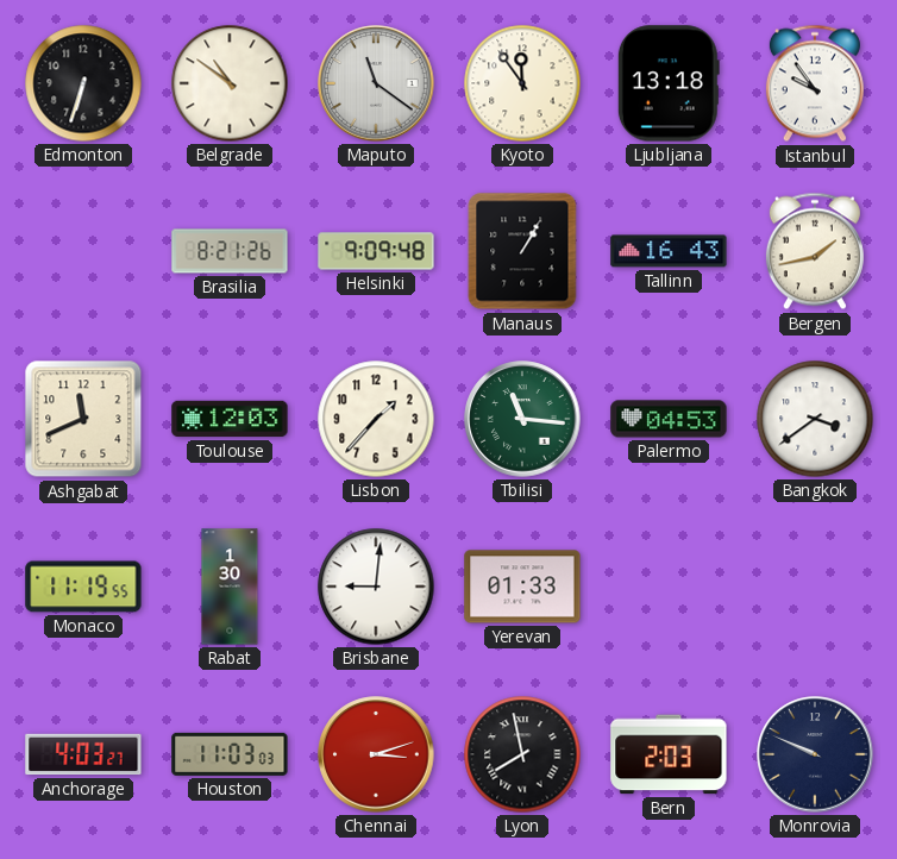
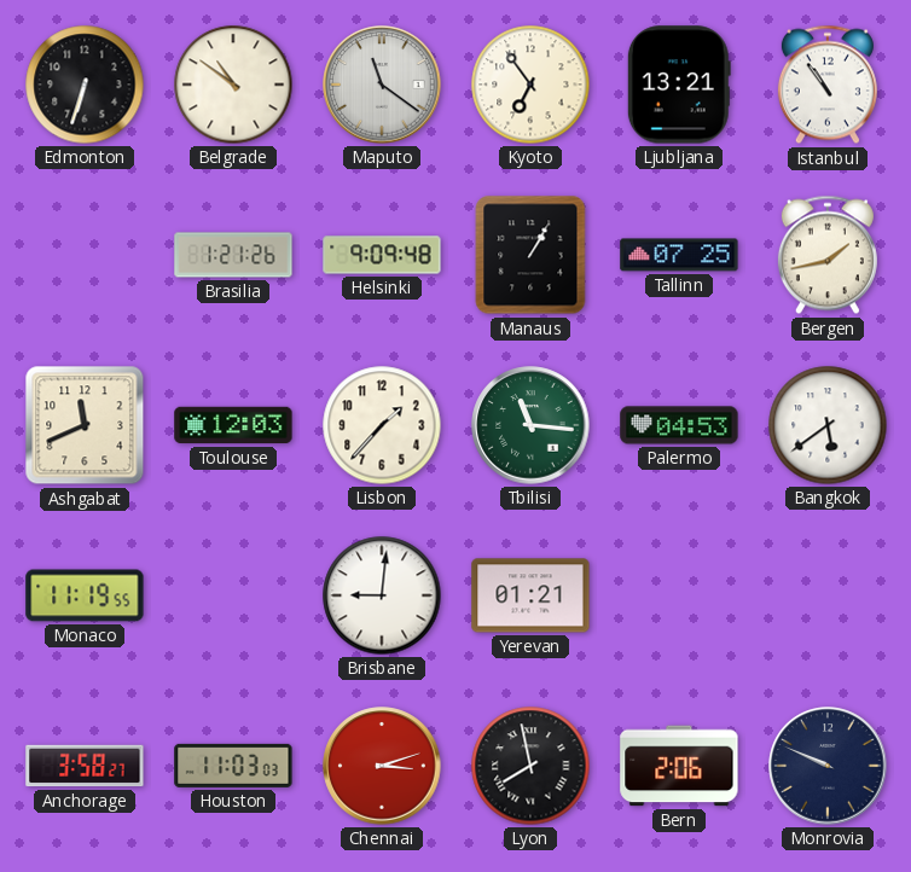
Kyoto: 11:54 -> 6:54 (530, 85)
Ljubljana: 13:18 -> 13:21 (679, 85)
Istanbul: 9:54 -> 10:54 (828, 85)
Brasilia: 8:21 -> 1:21 (233, 255)
Tallinn: 16:43 -> 07:25 (679, 255)
Bangkok: 3:39 -> 5:39 (828, 425)
Rabat: 1:30 -> none (230, 587)
Yerevan: 01:33 -> 01:21 (530, 595)
Anchorage: 4:03 -> 3:58 (85, 766)
Bern: 2:03 -> 2:06 (679, 766)
